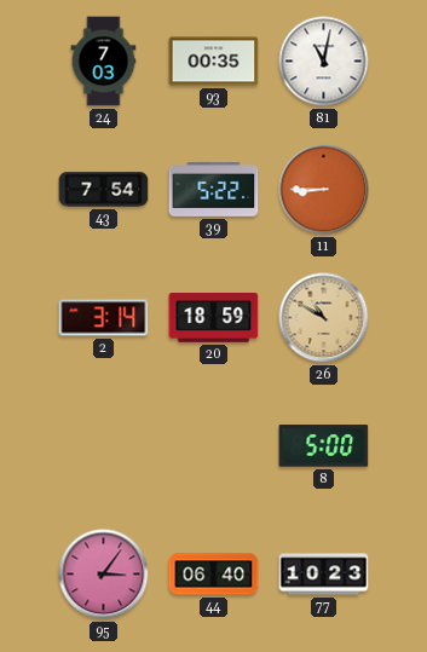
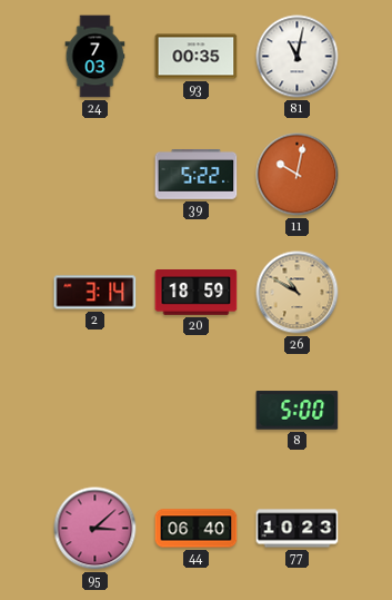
43: 7:54 -> none (104, 190)
11: 8:45 -> 10:02 (298, 175)
95: 3:06 -> 3:08 (96, 529)
